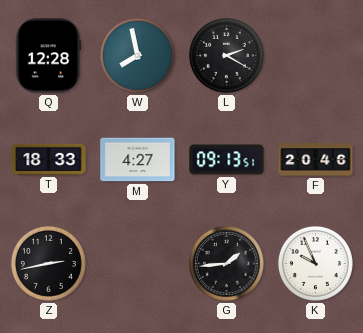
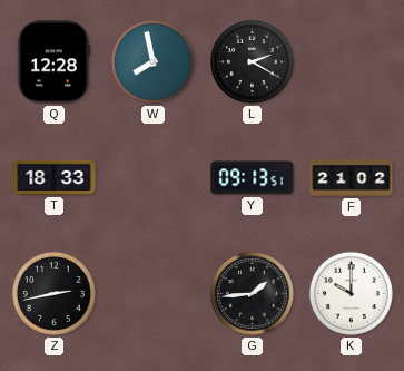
M: 4:27 -> none (138, 160)
F: 20:46 -> 21:02 (352, 178)
K: 9:56 -> 10:00 (351, 293)
